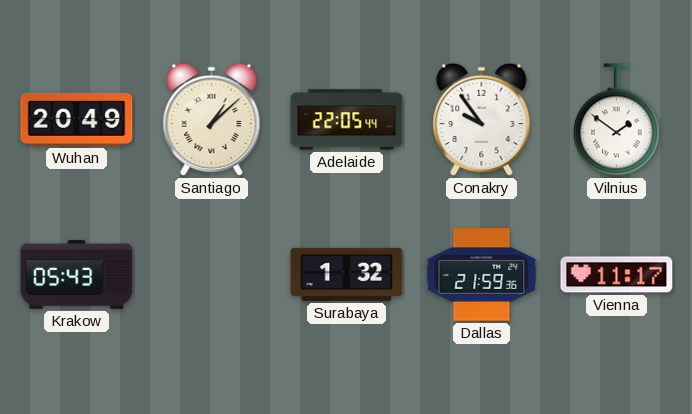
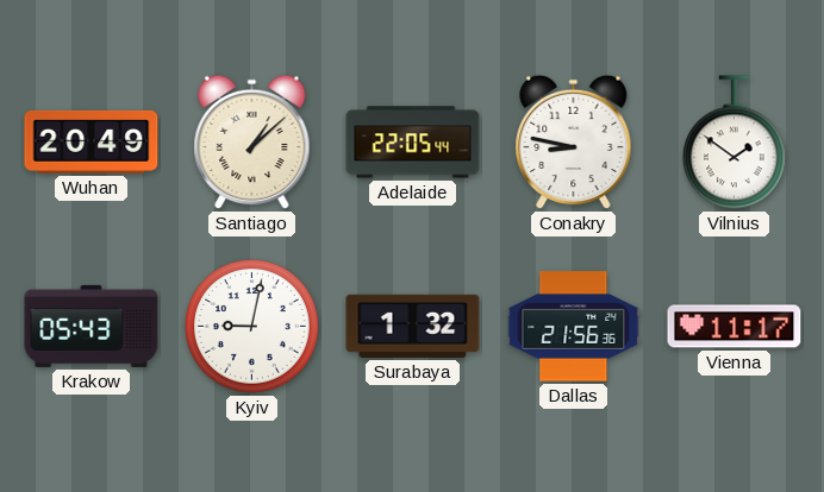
Conakry: 9:54 -> 8:47 (574, 143)
Kyiv: none -> 9:02 (252, 327)
Dallas: 21:59 -> 21:56 (574, 327)
